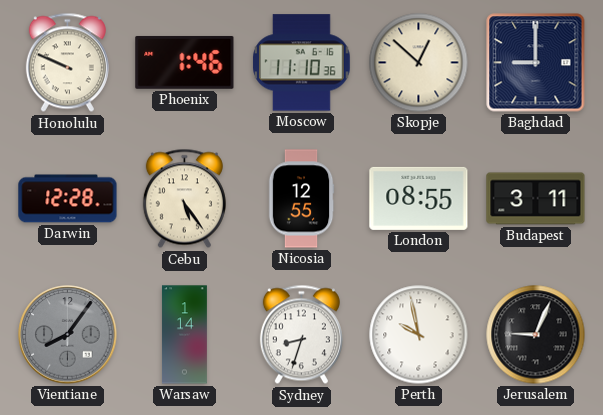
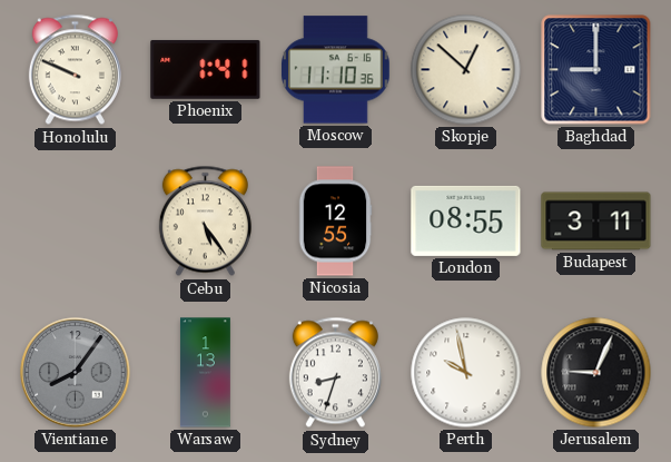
Phoenix: 1:46 -> 1:41 (206, 69)
Darwin: 12:28 -> none (68, 199)
Warsaw: 1:14 -> 1:13 (205, 373)
